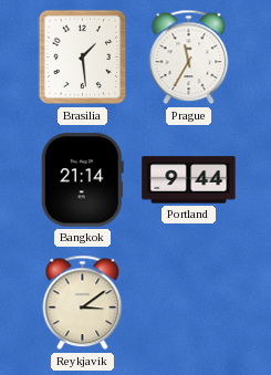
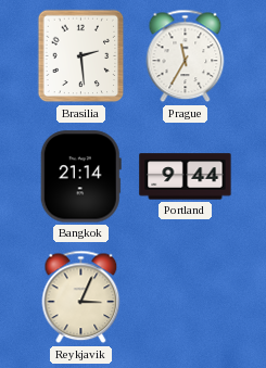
Brasilia: 1:29 -> 2:29 (81, 56)
Reykjavik: 3:09 -> 3:04 (81, 297)
